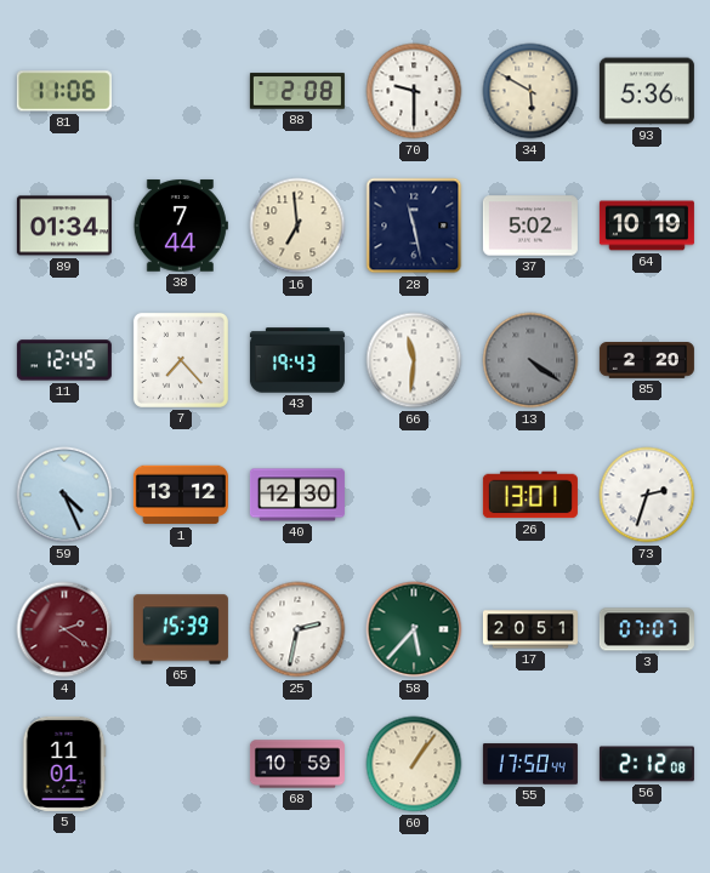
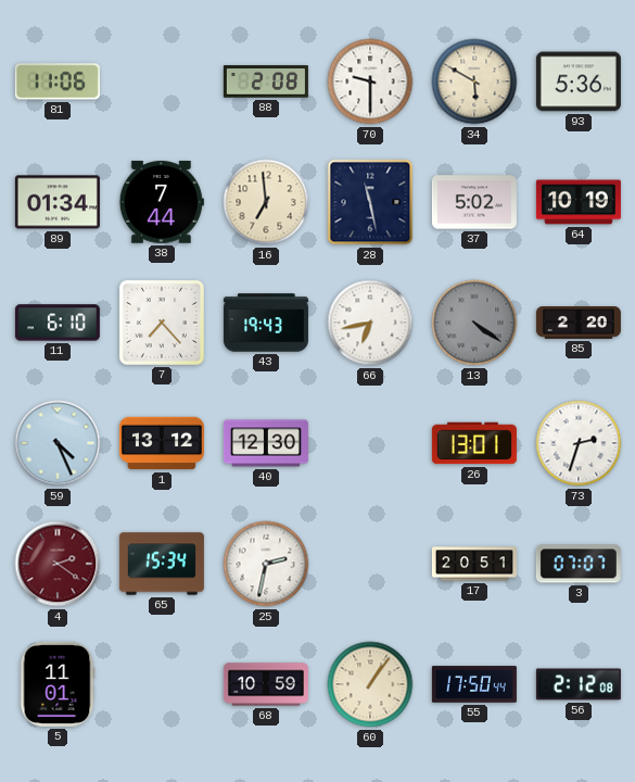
11: 12:45 -> 6:10 (58, 323)
66: 11:31 -> 6:43 (370, 323)
65: 15:39 -> 15:34 (162, 564)
58: 5:37 -> none (414, 629)
